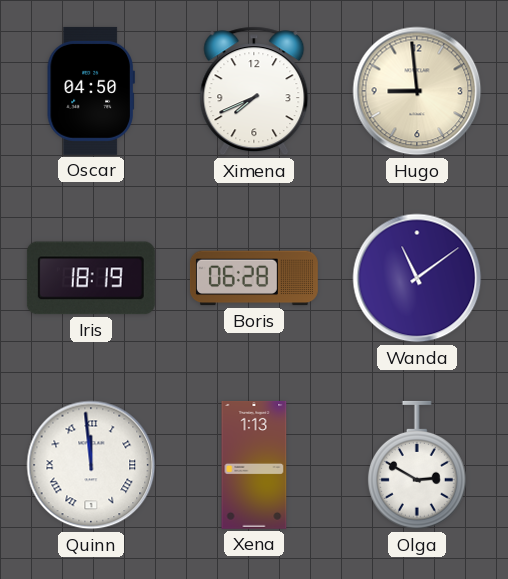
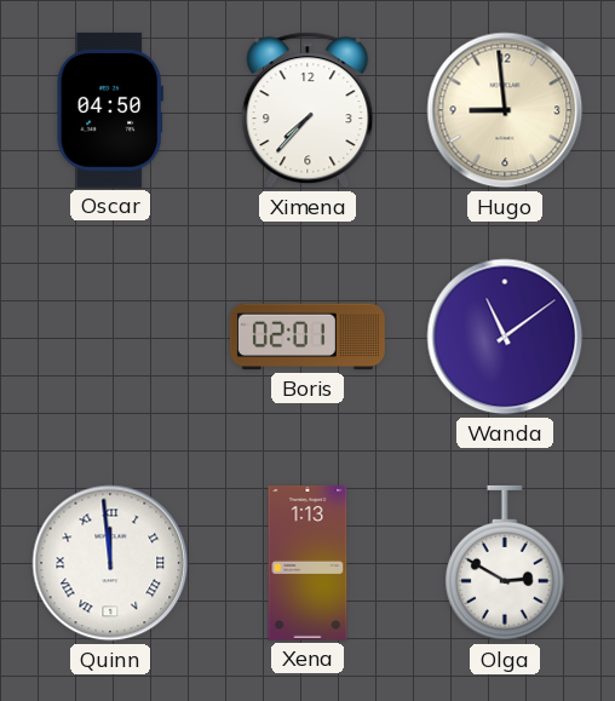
Ximena: 7:41 -> 7:37 (307, 110)
Iris: 18:19 -> none (91, 278)
Boris: 06:28 -> 02:01 (307, 337)
